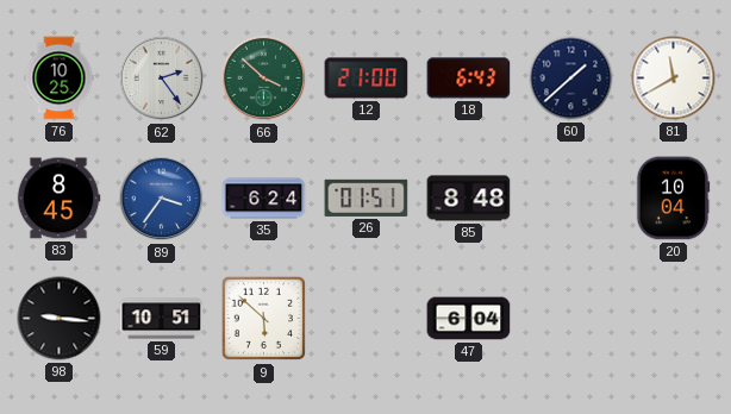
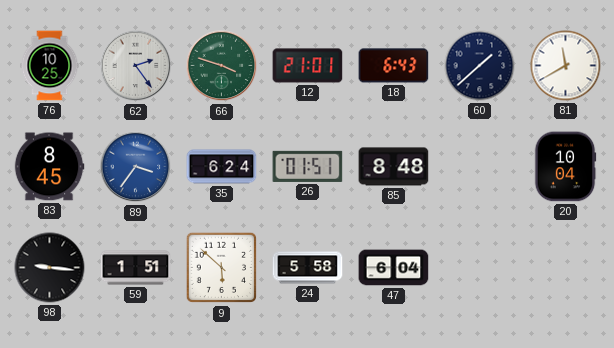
66: 3:52 -> 3:48 (222, 66)
12: 21:00 -> 21:01 (308, 66)
59: 10:51 -> 1:51 (136, 268)
24: none -> 5:58 (308, 268)
